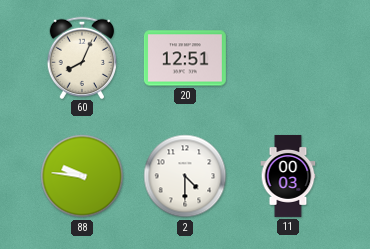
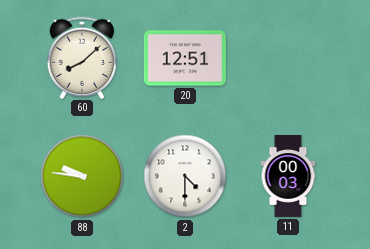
60: 8:04 -> 8:08 (82, 57)
